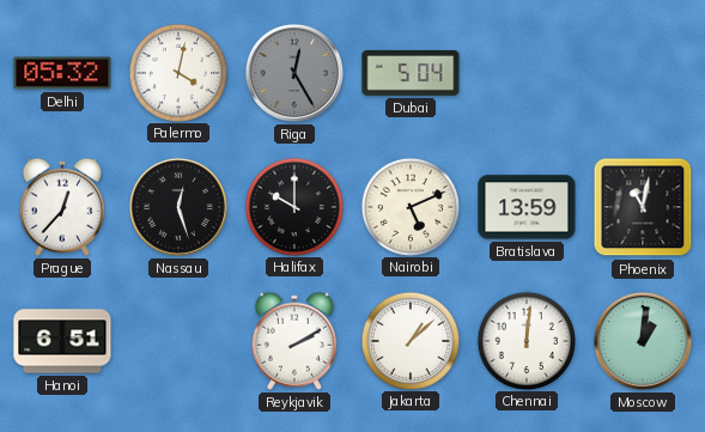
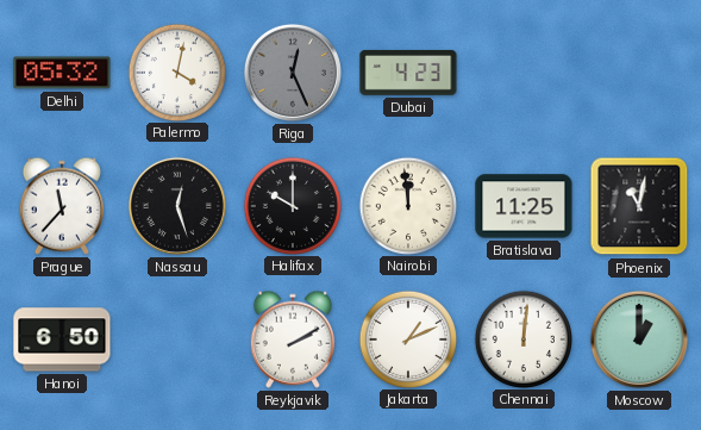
Riga: 12:25 -> 12:26 (293, 73)
Dubai: 5:04 -> 4:23 (408, 73)
Prague: 12:37 -> 11:37 (62, 206)
Nairobi: 5:11 -> 11:59 (407, 205)
Bratislava: 13:59 -> 11:25 (524, 206)
Hanoi: 6:51 -> 6:50 (62, 339)
Jakarta: 1:08 -> 1:11 (407, 338)
Moscow: 1:01 -> 1:00 (639, 339)
